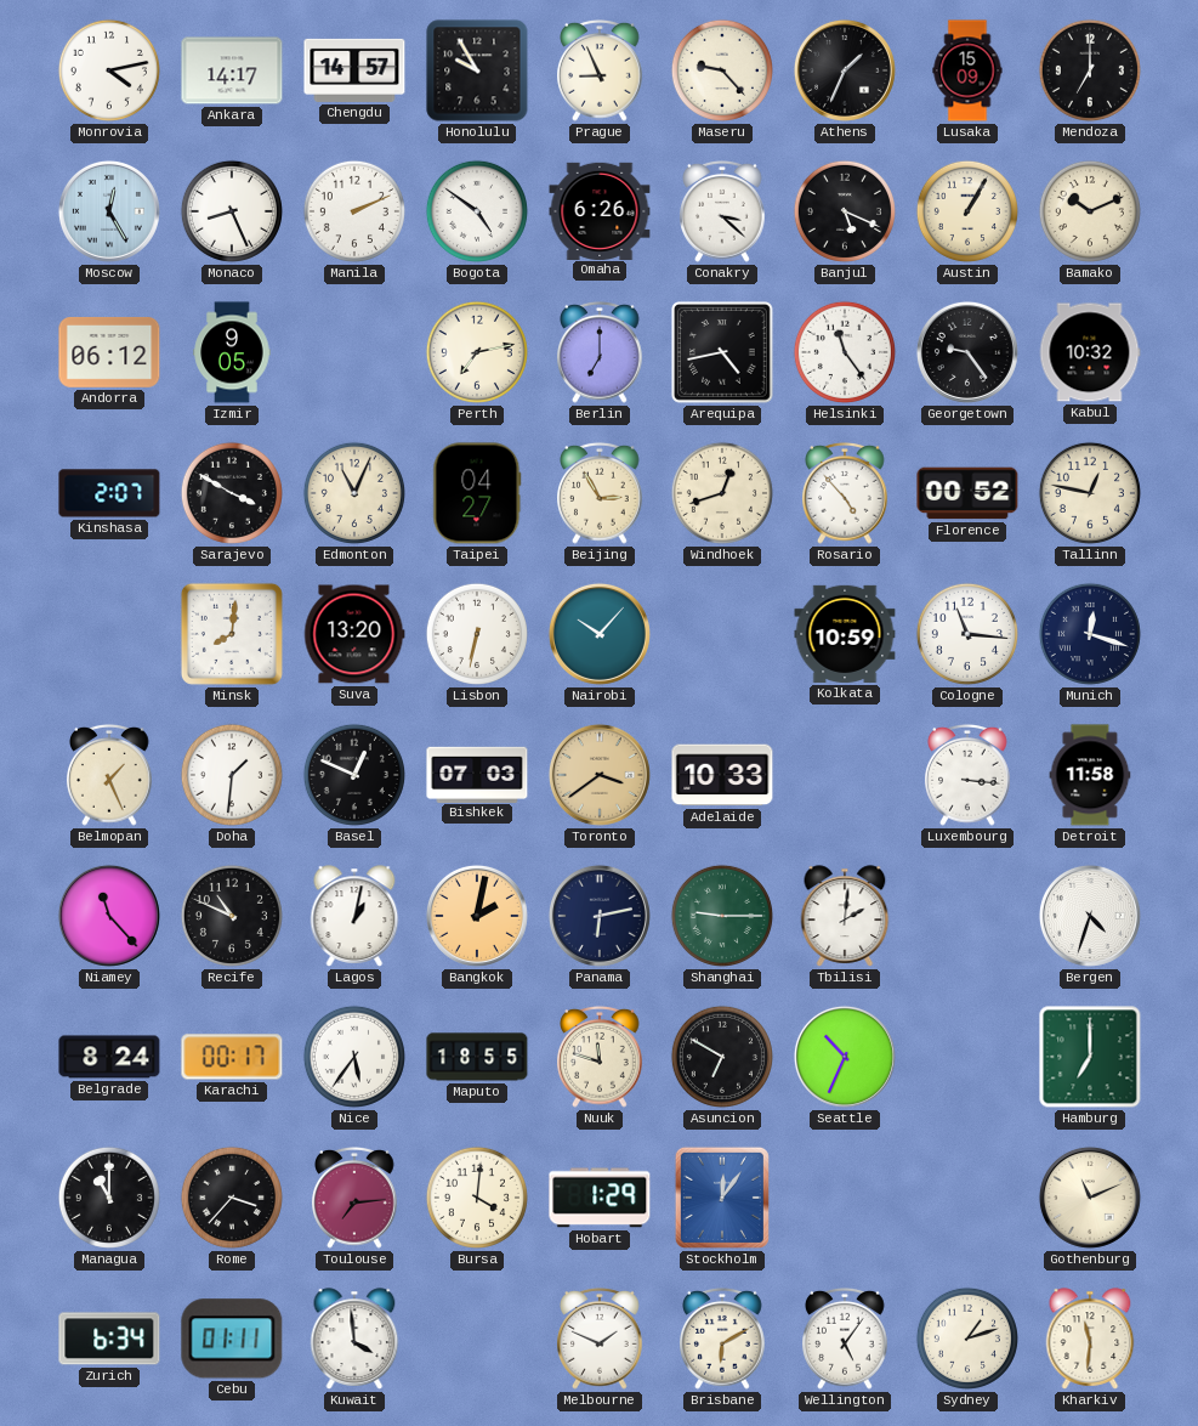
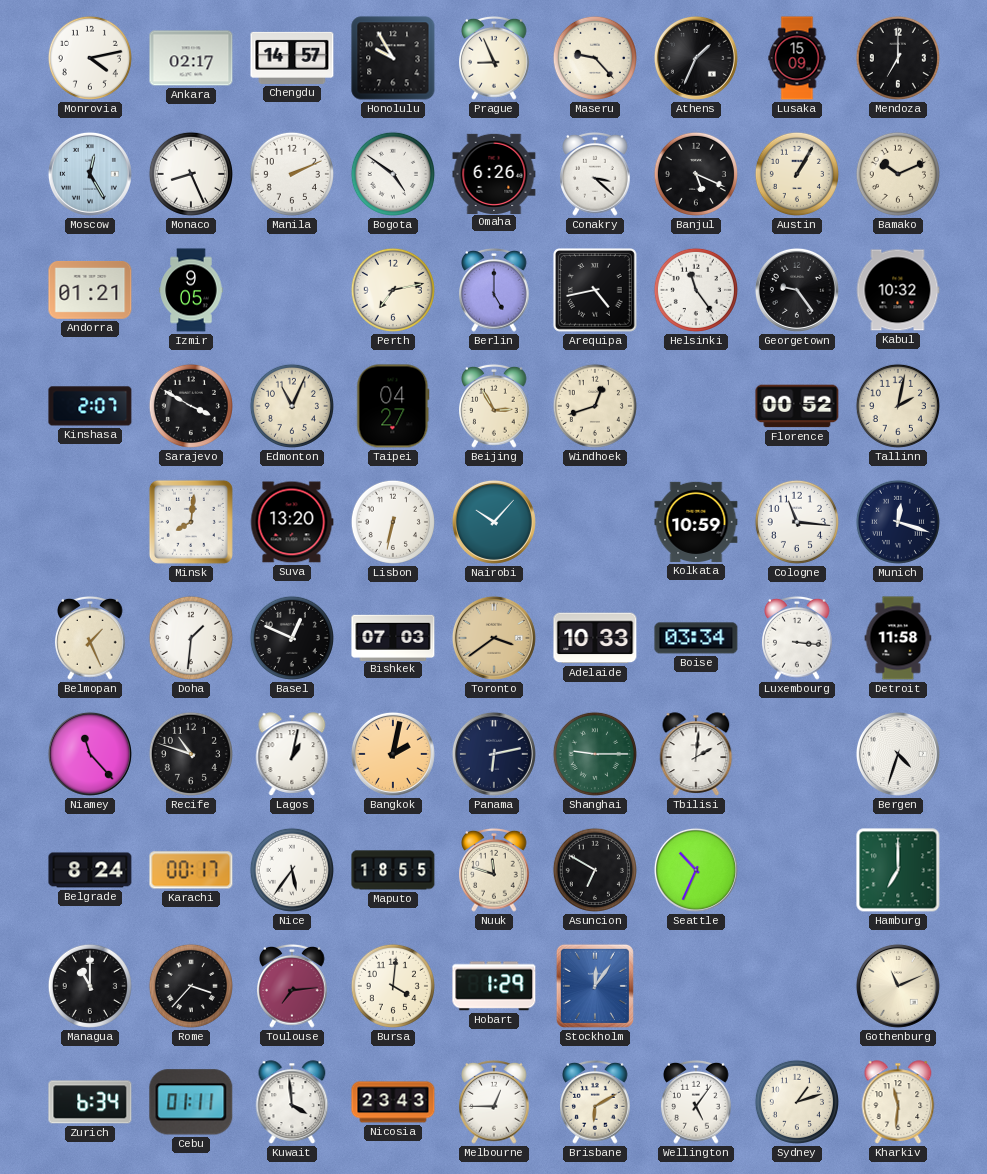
Ankara: 14:17 -> 02:17 (191, 58)
Andorra: 06:12 -> 01:21 (90, 290)
Berlin: 7:00 -> 5:00 (494, 290)
Rosario: 4:53 -> none (845, 493)
Tallinn: 12:47 -> 2:02 (898, 406)
Boise: none -> 03:34 (696, 638)
Recife: 10:49 -> 10:48 (191, 754)
Nicosia: none -> 23:43 (393, 1102)
Melbourne: 1:49 -> 12:45 (494, 1102)
